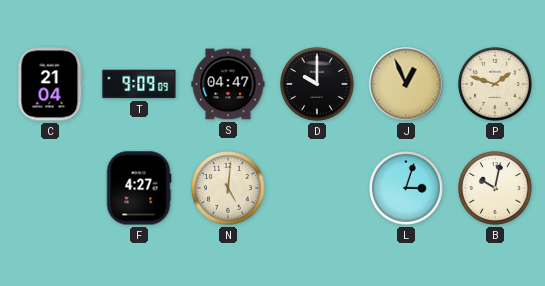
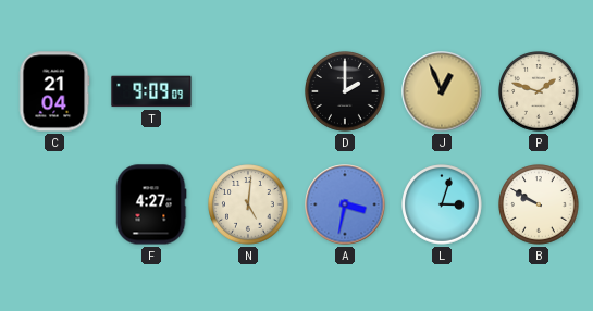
S: 04:47 -> none (228, 84)
D: 10:00 -> 2:00 (345, 91)
A: none -> 3:32 (345, 204)
B: 10:02 -> 9:50 (539, 204)
